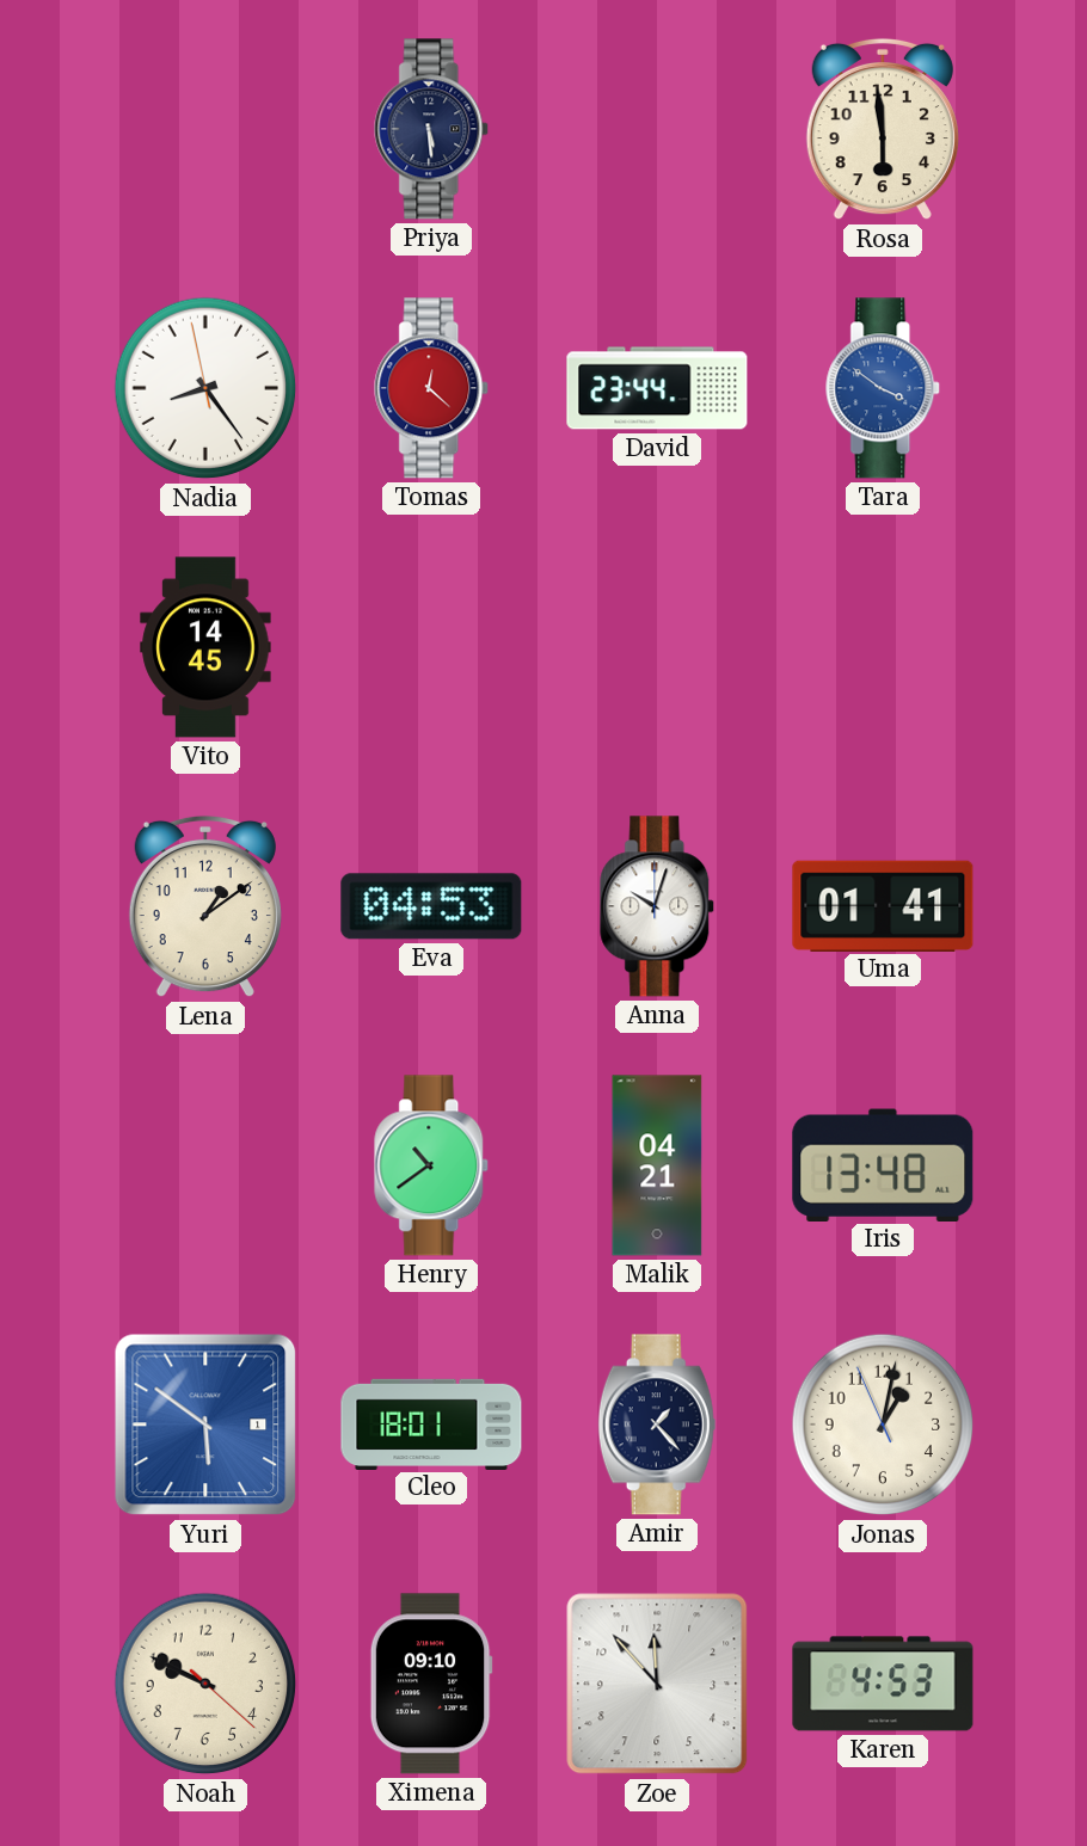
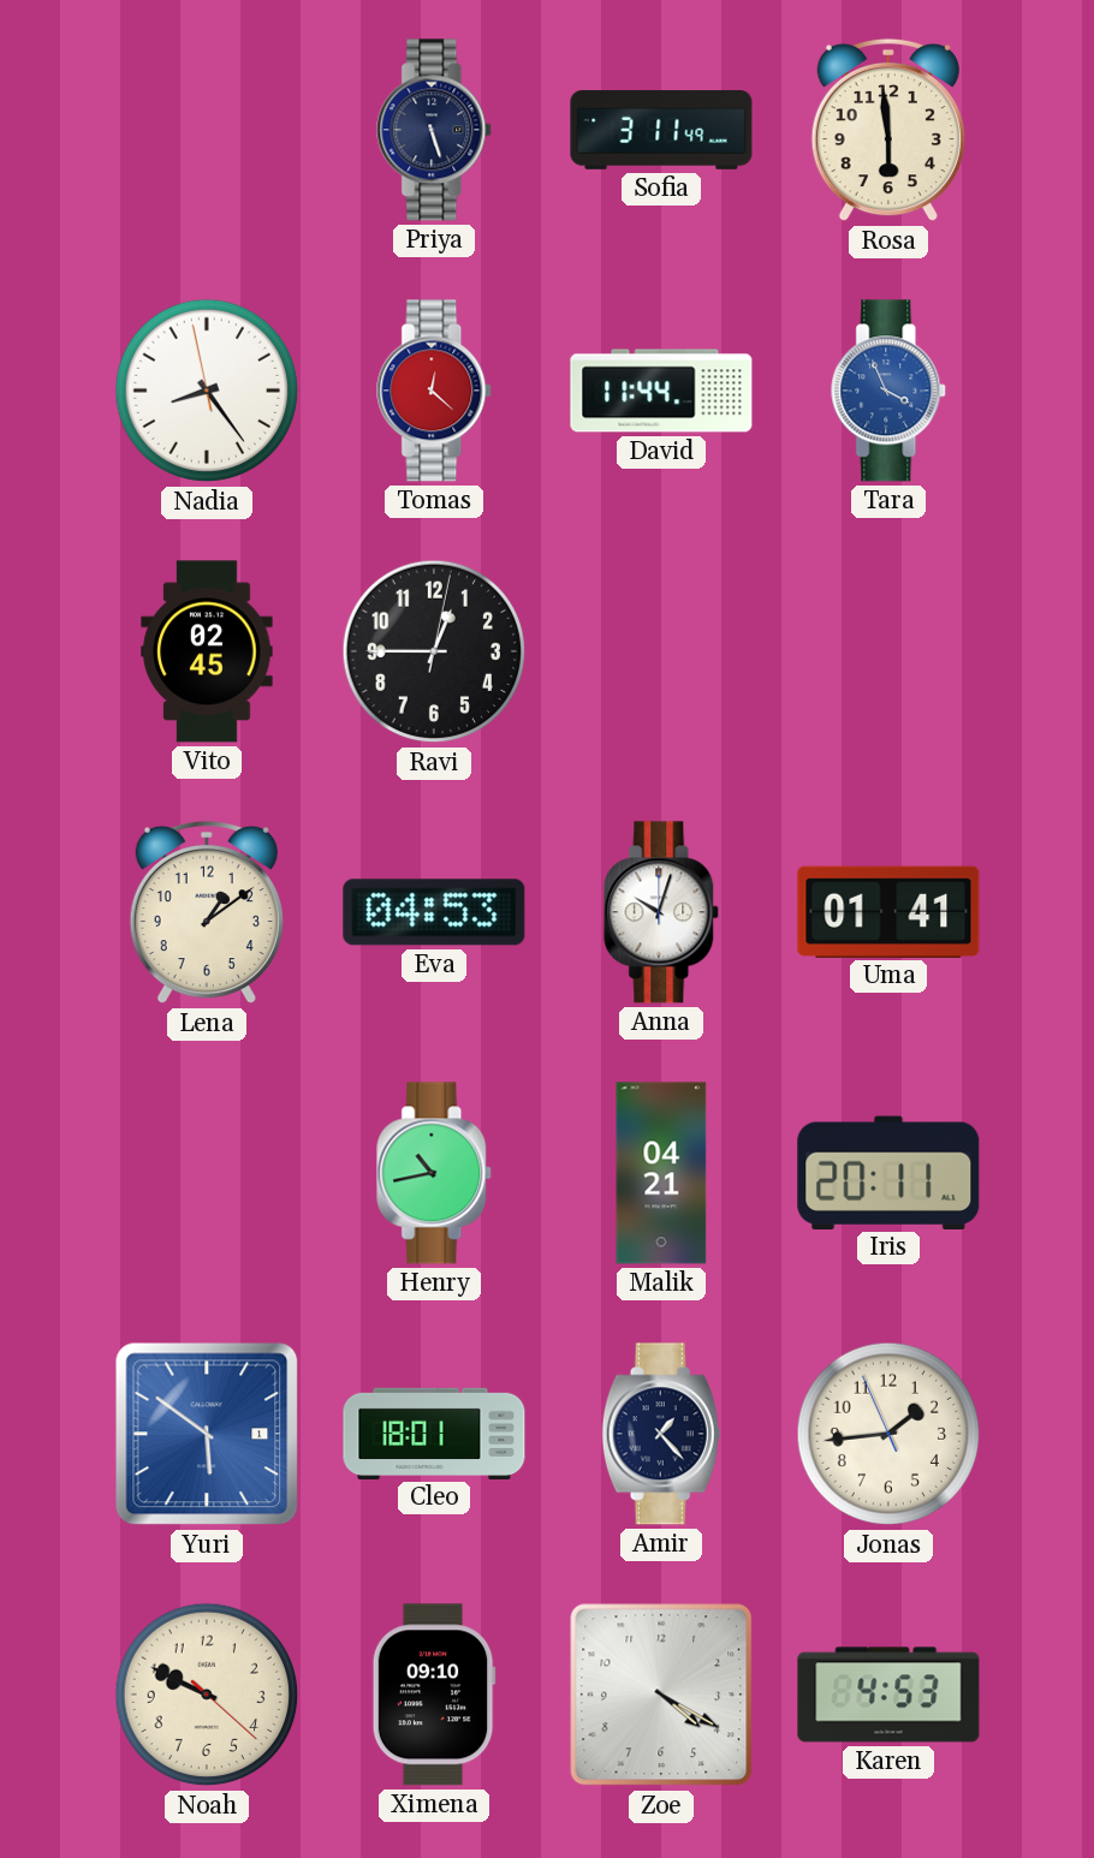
Priya: 5:29 -> 5:27 (435, 130)
Sofia: none -> 3:11 (661, 130)
David: 23:44 -> 11:44 (661, 391)
Tara: 3:51 -> 3:56 (890, 391)
Vito: 14:45 -> 02:45 (207, 651)
Ravi: none -> 12:45 (434, 651)
Henry: 10:39 -> 10:43 (435, 1173)
Iris: 13:48 -> 20:11 (888, 1172)
Jonas: 1:01 -> 1:43 (888, 1434)
Zoe: 11:53 -> 4:20 (661, 1695)
